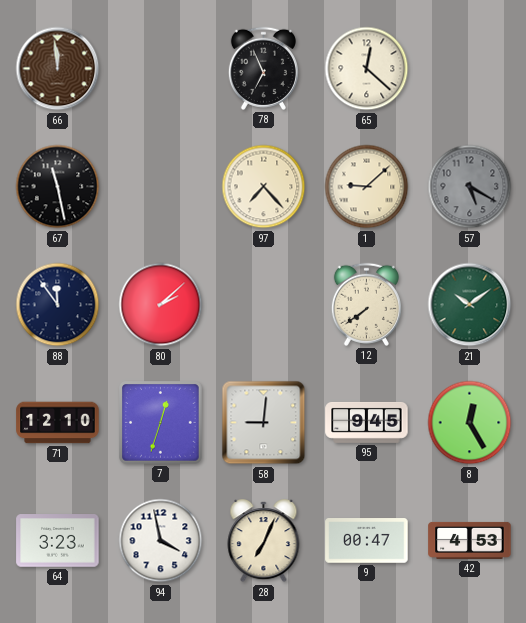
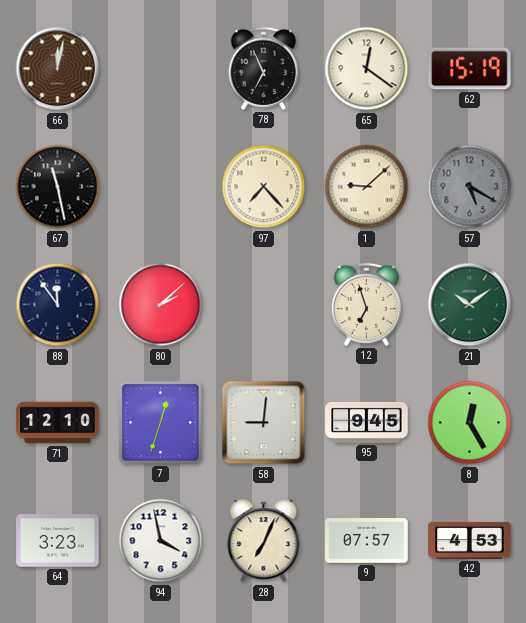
66: 11:59 -> 12:02 (58, 69)
65: 12:22 -> 12:21 (367, 69)
62: none -> 15:19 (470, 69)
12: 7:39 -> 6:57 (366, 304)
9: 00:47 -> 07:57 (367, 541)
